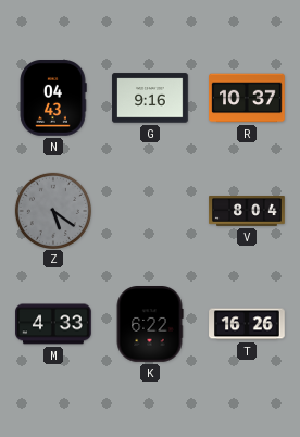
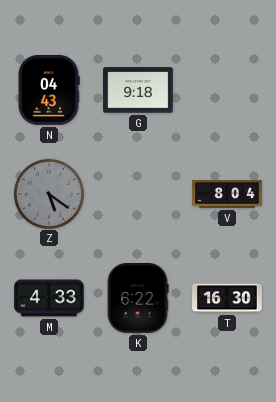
G: 9:16 -> 9:18 (138, 90)
R: 10:37 -> none (247, 98)
T: 16:26 -> 16:30 (227, 298)
